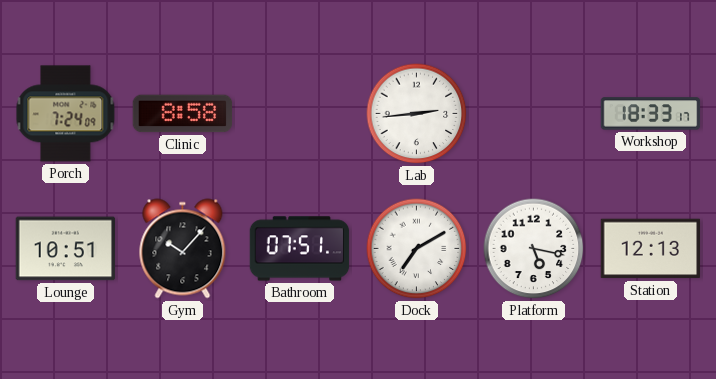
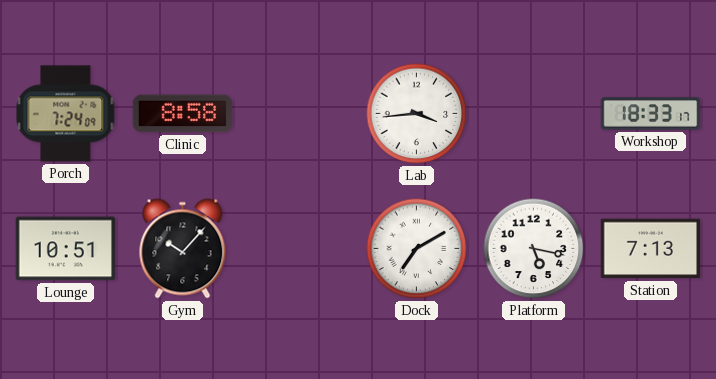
Lab: 2:44 -> 3:44 (417, 114)
Bathroom: 07:51 -> none (300, 249)
Station: 12:13 -> 7:13 (651, 249)
